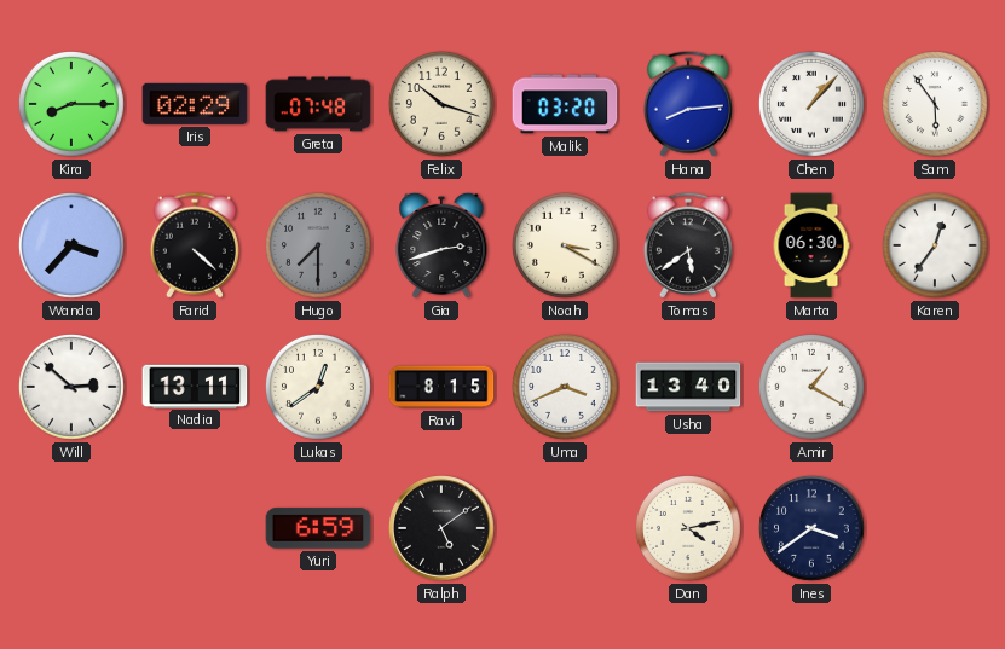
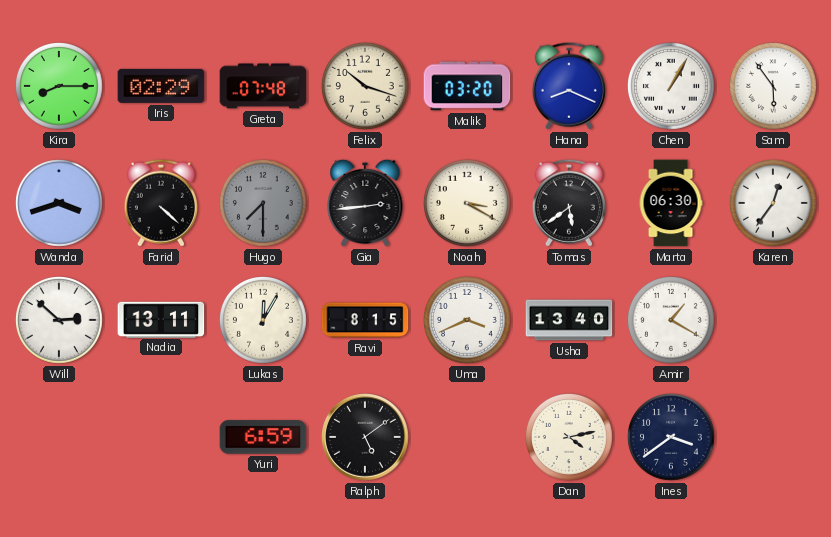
Hana: 8:14 -> 8:19 (569, 86)
Chen: 1:07 -> 1:05 (672, 87)
Wanda: 3:37 -> 3:42 (60, 204)
Gia: 2:42 -> 2:44 (365, 203)
Lukas: 12:39 -> 12:05 (264, 321)
